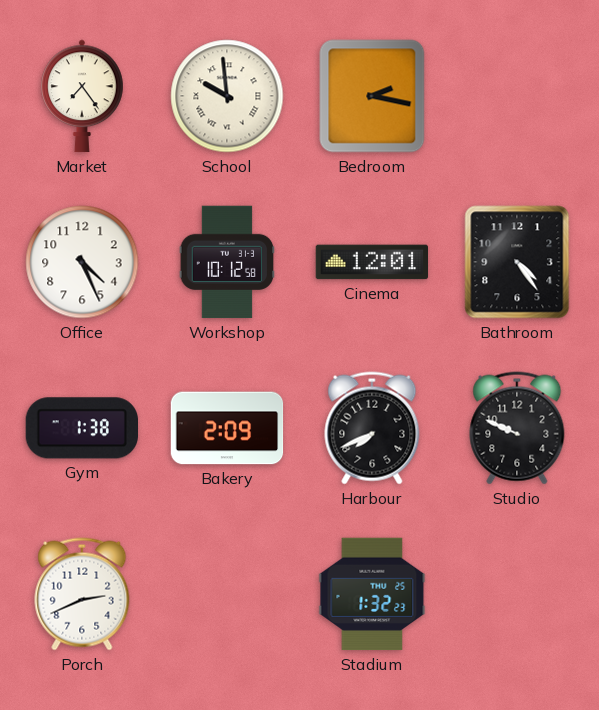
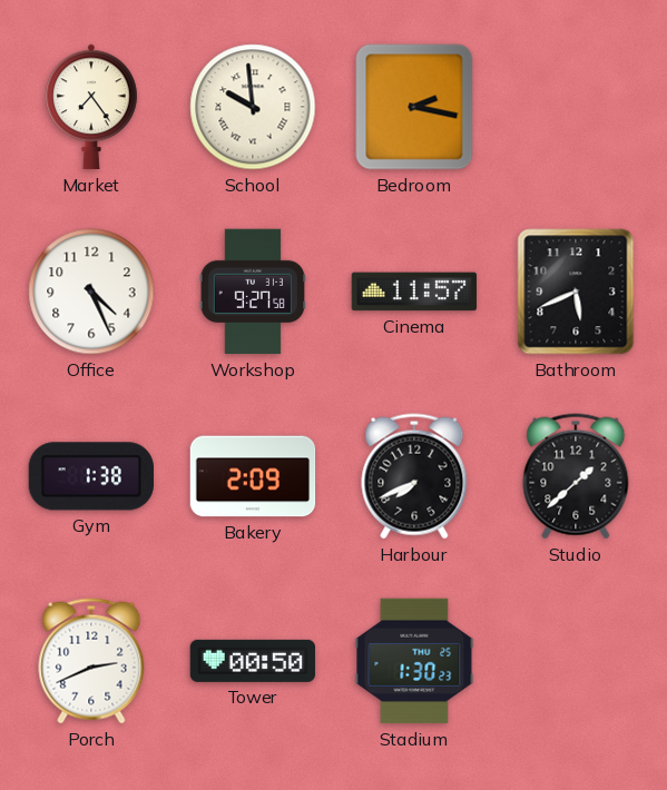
Workshop: 10:12 -> 9:27 (253, 292)
Cinema: 12:01 -> 11:57 (414, 292)
Bathroom: 4:24 -> 5:41 (576, 292)
Studio: 9:49 -> 1:38 (576, 476)
Tower: none -> 00:50 (253, 661)
Stadium: 1:32 -> 1:30 (414, 661)
